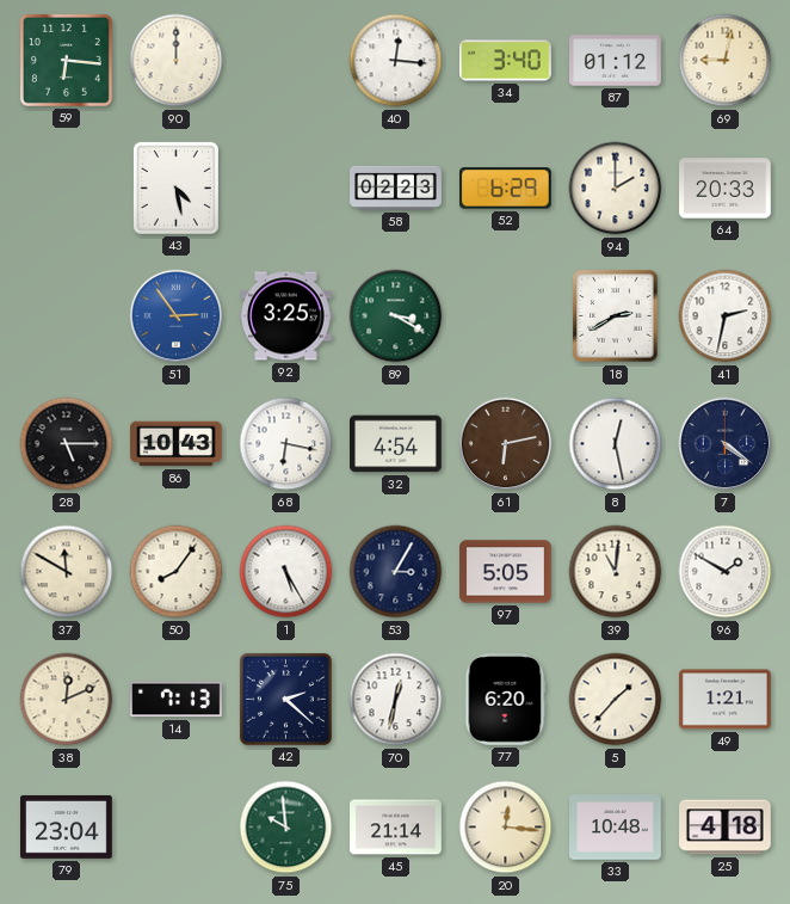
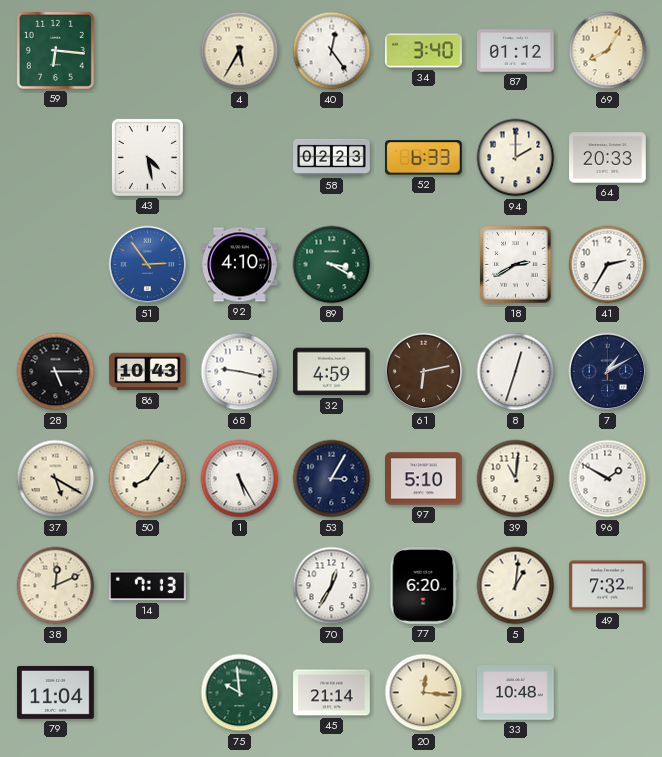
90: 12:00 -> none (177, 61)
4: none -> 5:35 (240, 51)
40: 12:16 -> 12:24 (332, 51)
69: 9:02 -> 8:05 (608, 51)
52: 6:29 -> 6:33 (424, 158)
92: 3:25 -> 4:10 (240, 265)
41: 2:32 -> 2:35 (608, 265)
68: 6:17 -> 9:17 (240, 372)
32: 4:54 -> 4:59 (332, 372)
8: 12:28 -> 12:33 (516, 372)
7: 4:21 -> 1:10 (608, 372)
37: 11:50 -> 5:20 (56, 479)
97: 5:05 -> 5:10 (424, 479)
42: 2:22 -> none (285, 699)
70: 12:32 -> 12:35 (332, 586)
5: 1:37 -> 1:01 (516, 586)
49: 1:21 -> 7:32 (608, 586)
79: 23:04 -> 11:04 (56, 693)
25: 4:18 -> none (726, 828)
